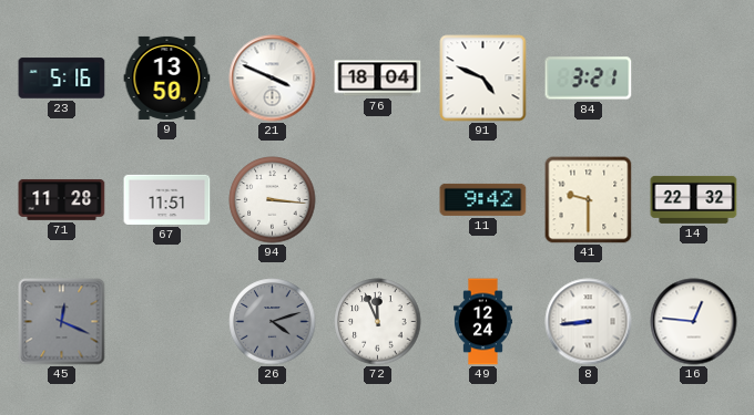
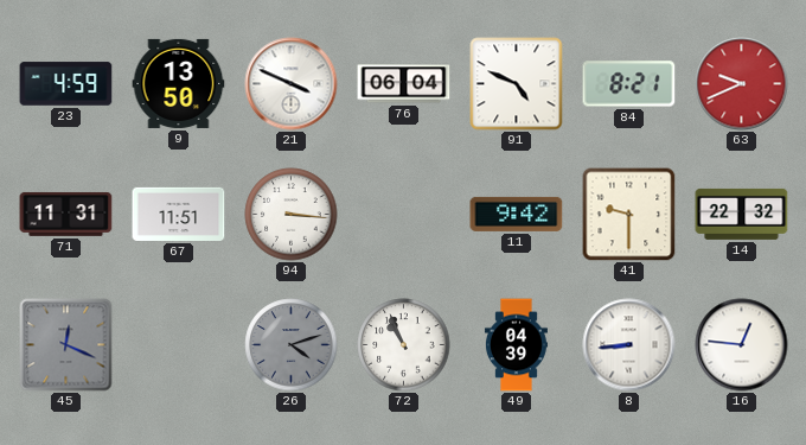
23: 5:16 -> 4:59 (66, 84)
76: 18:04 -> 06:04 (404, 84)
84: 3:21 -> 8:21 (629, 84)
63: none -> 9:41 (742, 84)
71: 11:28 -> 11:31 (66, 214)
72: 11:56 -> 10:56 (404, 345)
49: 12:24 -> 04:39 (516, 345)
